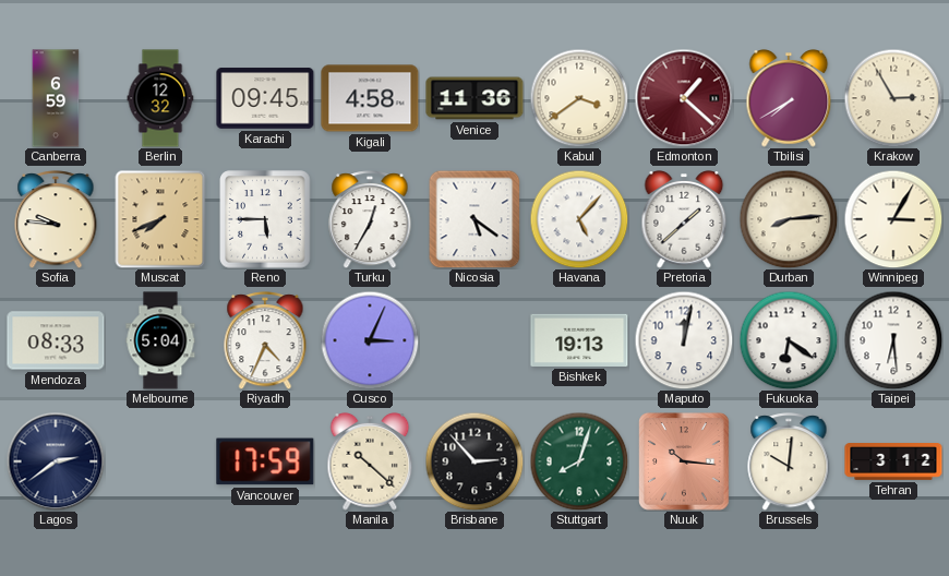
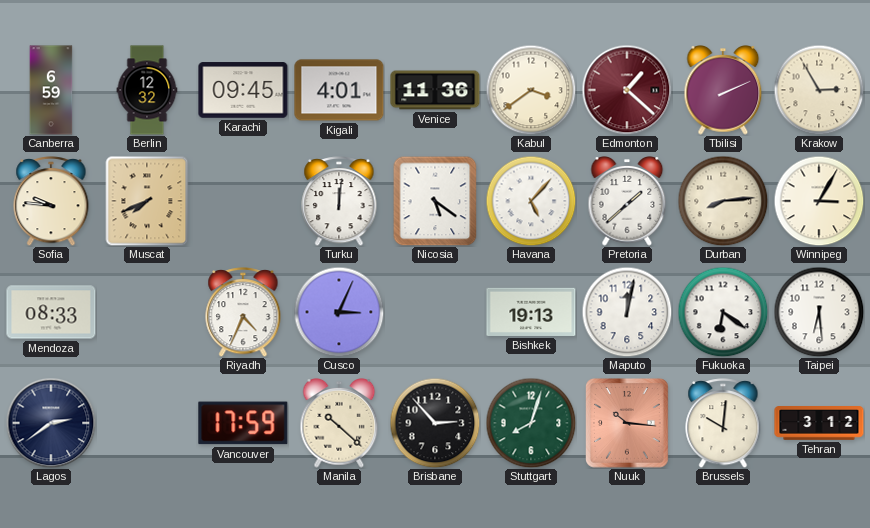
Kigali: 4:58 -> 4:01 (339, 90)
Tbilisi: 7:40 -> 2:11 (723, 91)
Reno: 5:45 -> none (265, 219)
Turku: 12:35 -> 12:01 (339, 201)
Melbourne: 5:04 -> none (160, 340)
